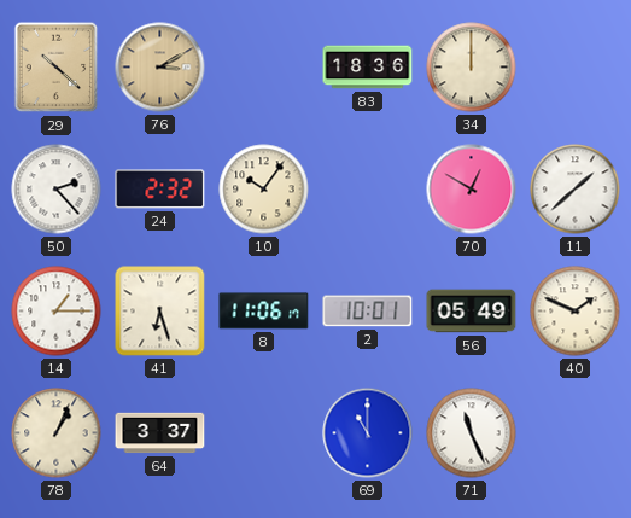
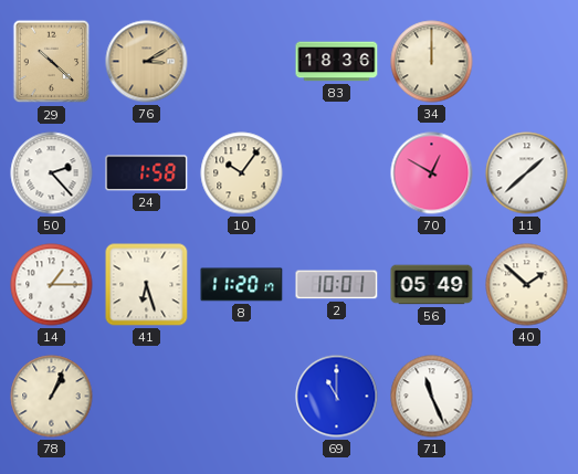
24: 2:32 -> 1:58 (147, 173)
8: 11:06 -> 11:20 (242, 285)
40: 1:49 -> 1:52 (527, 285)
64: 3:37 -> none (160, 433)
